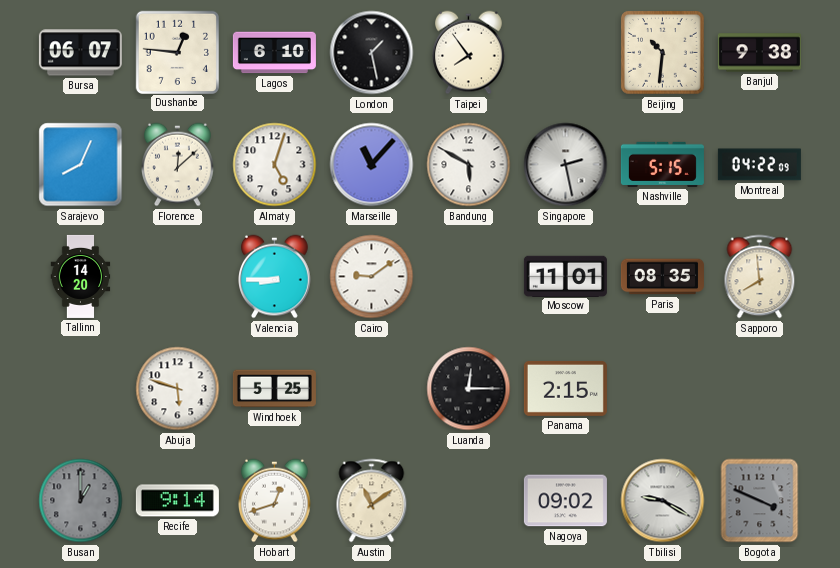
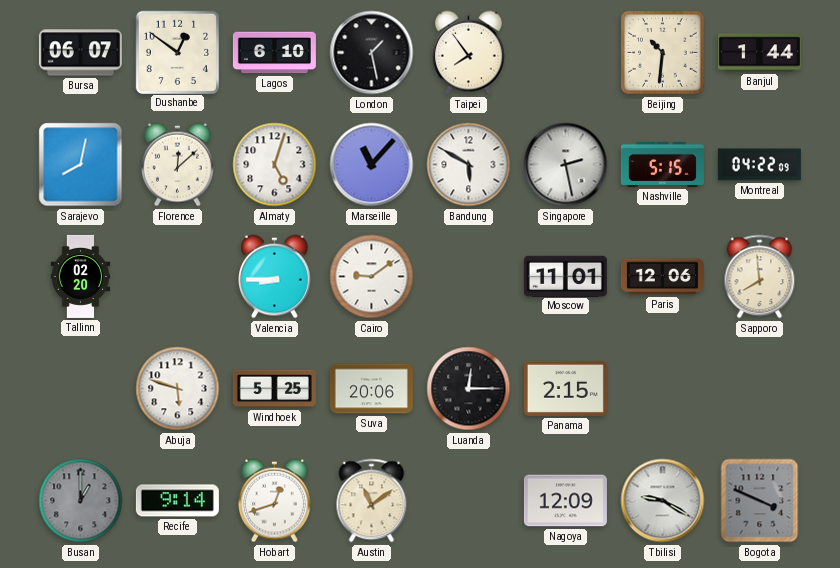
Dushanbe: 12:46 -> 12:51 (177, 52)
Banjul: 9:38 -> 1:44 (759, 53)
Sarajevo: 8:04 -> 8:02 (81, 165)
Tallinn: 14:20 -> 02:20 (81, 276)
Paris: 08:35 -> 12:06 (662, 277)
Suva: none -> 20:06 (371, 389)
Nagoya: 09:02 -> 12:09 (565, 501)
